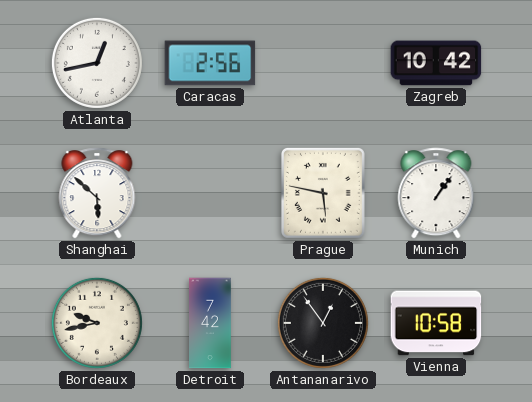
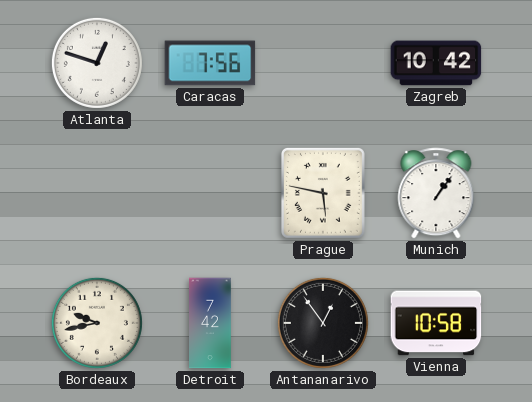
Atlanta: 12:43 -> 12:48 (97, 63)
Caracas: 2:56 -> 7:56 (210, 63)
Shanghai: 5:52 -> none (97, 193)
